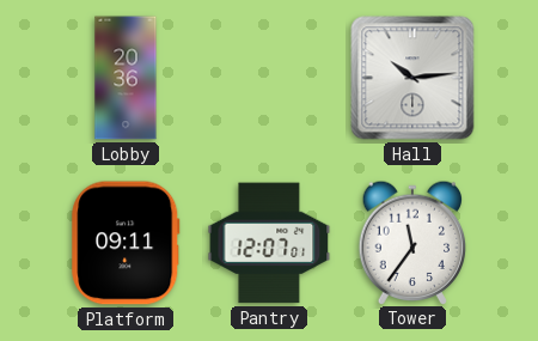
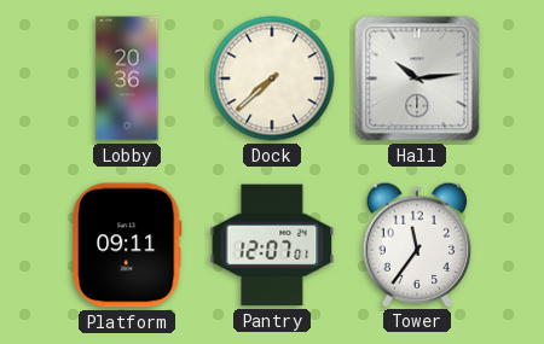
Dock: none -> 7:38 (272, 78)
